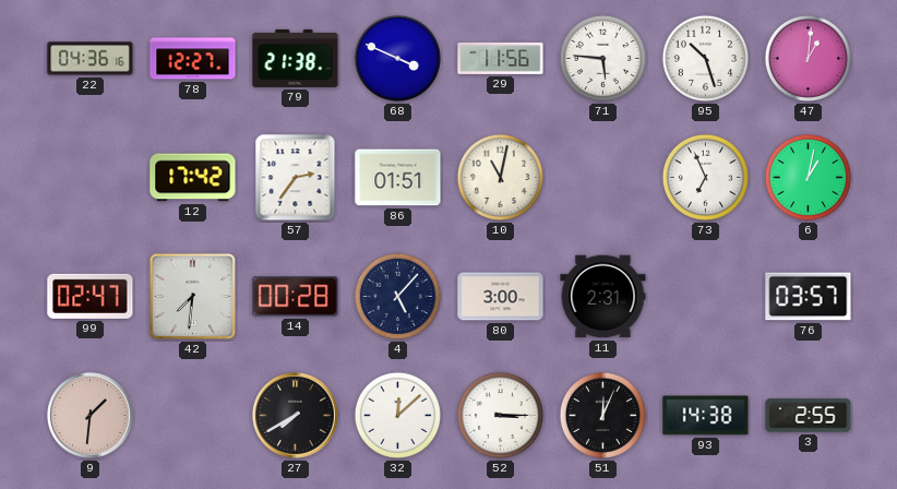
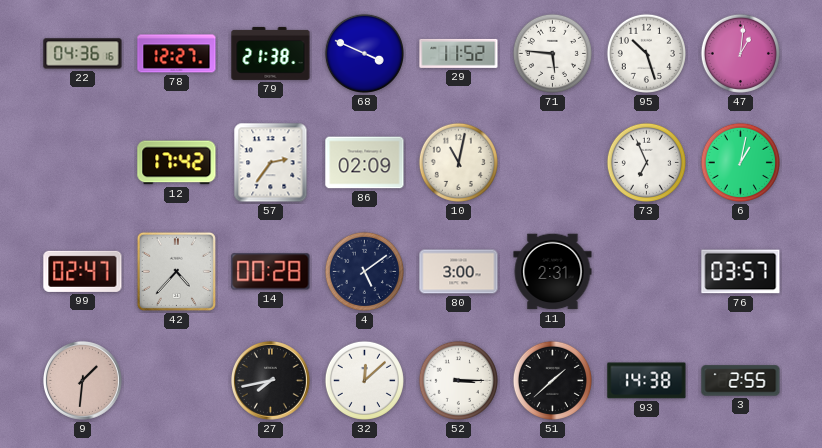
29: 11:56 -> 11:52 (459, 53)
86: 01:51 -> 02:09 (365, 163)
42: 7:31 -> 4:37 (176, 271)
4: 5:07 -> 5:09 (364, 271)
27: 7:40 -> 7:43 (271, 381)
51: 12:04 -> 1:38 (552, 380)
